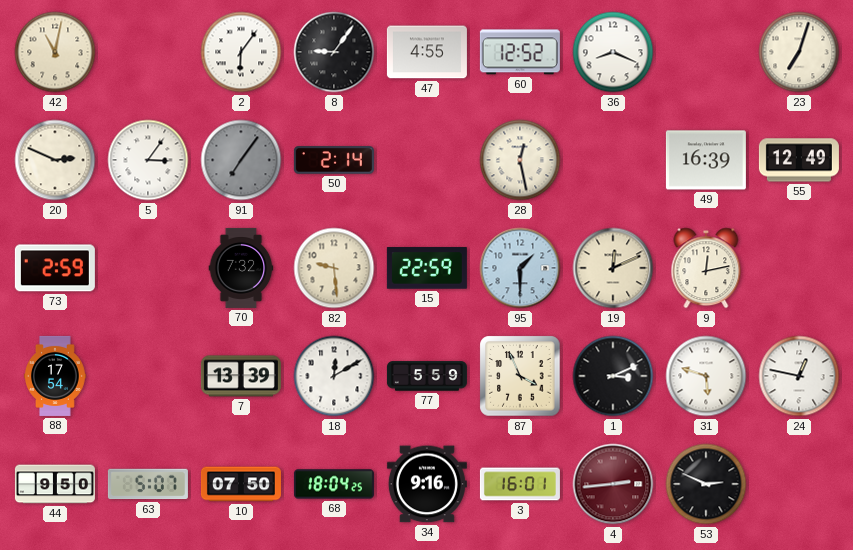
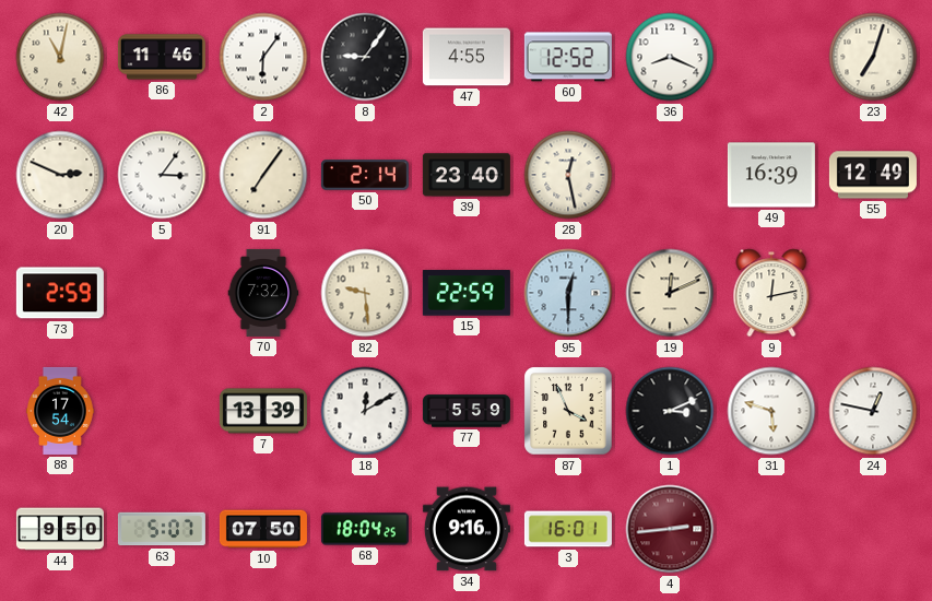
86: none -> 11:46 (162, 57)
91 dial: grey -> cream (263, 175)
39: none -> 23:40 (467, 175)
95: 1:30 -> 12:30 (568, 293)
53: 2:49 -> none (706, 484)
